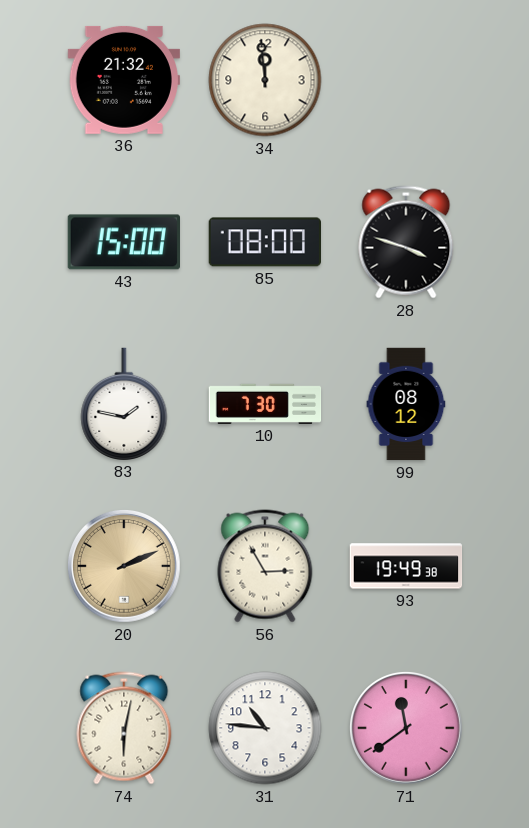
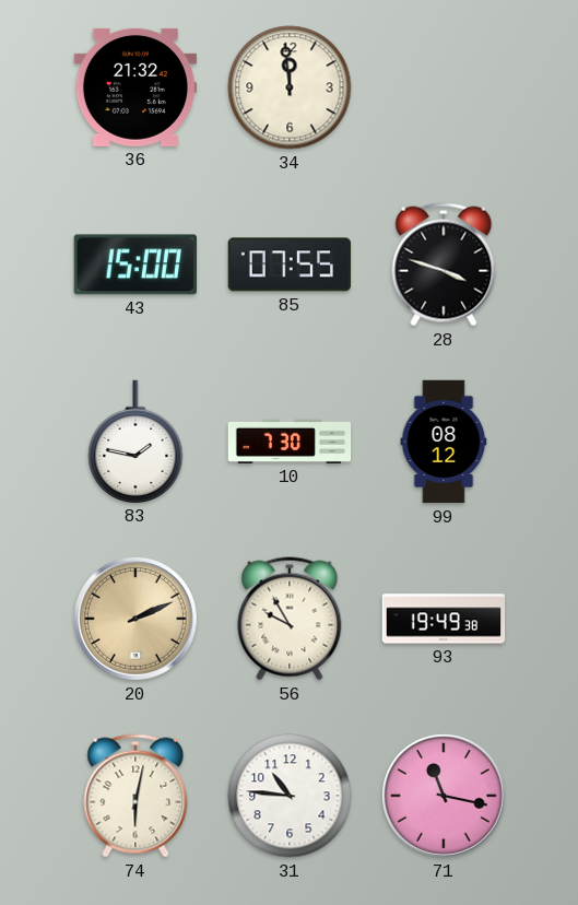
85: 08:00 -> 07:55 (288, 265)
56: 2:55 -> 9:55 (290, 619)
71: 11:39 -> 11:17 (444, 796)
